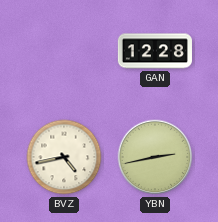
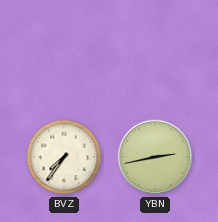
GAN: 12:28 -> none (155, 51)
BVZ: 4:43 -> 7:36 (64, 157)
